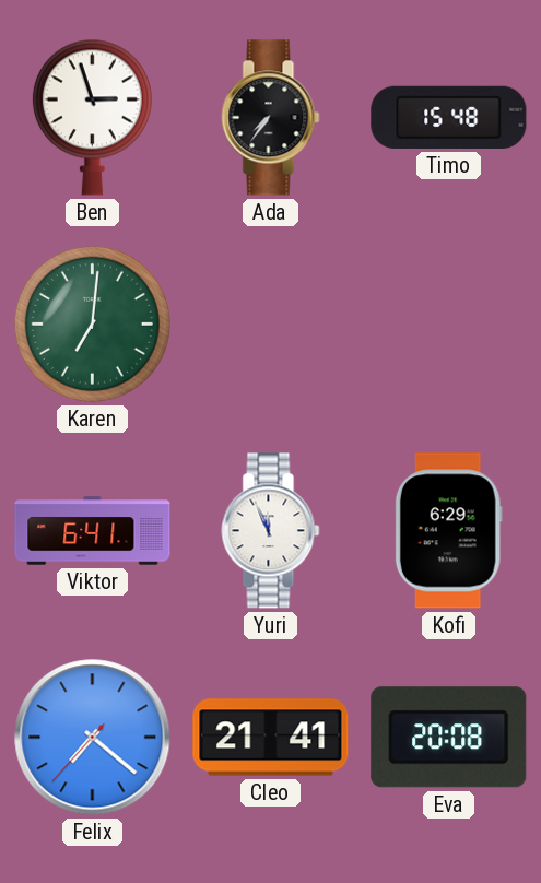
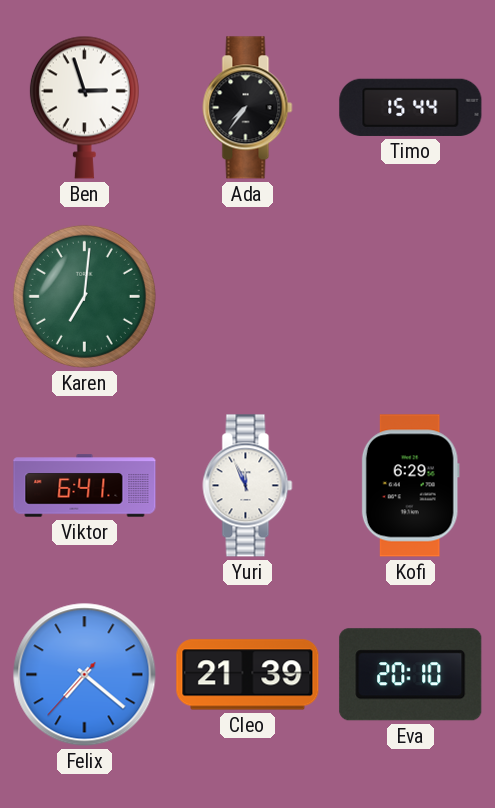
Timo: 15:48 -> 15:44 (411, 107)
Cleo: 21:41 -> 21:39 (248, 675)
Eva: 20:08 -> 20:10 (411, 675)
